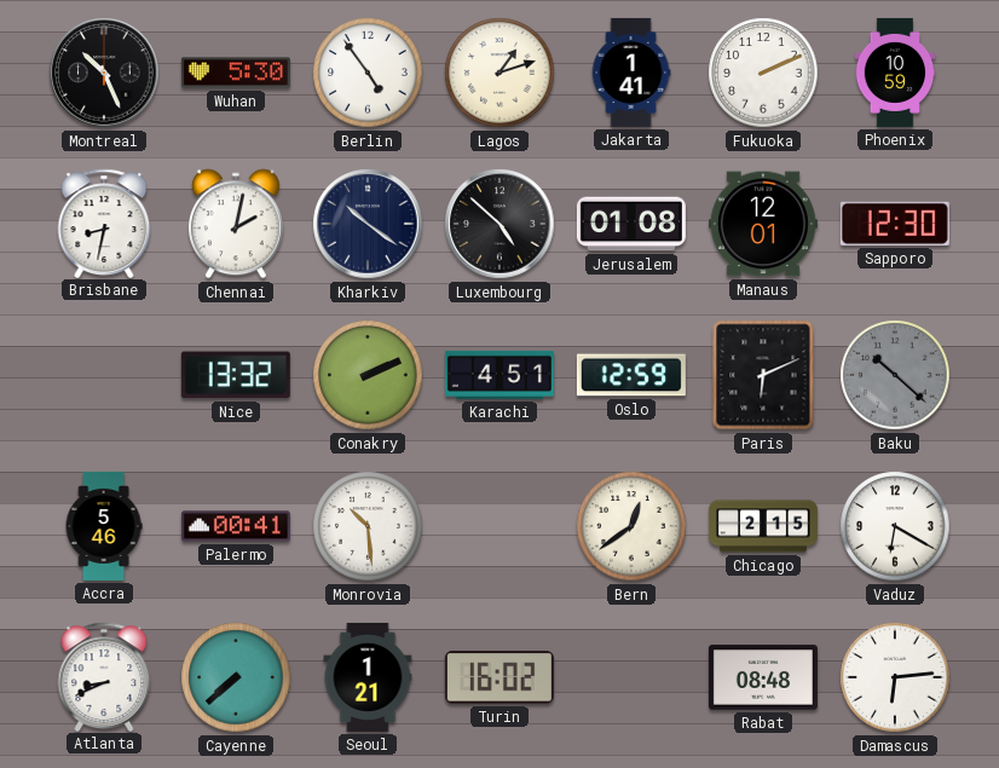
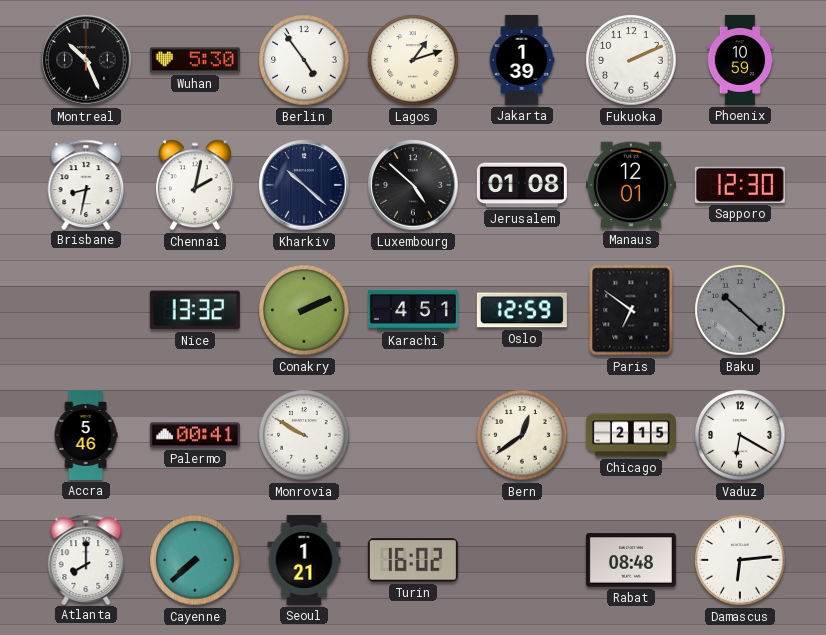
Jakarta: 1:41 -> 1:39 (522, 60)
Kharkiv: 10:21 -> 10:22 (304, 185)
Paris: 6:11 -> 6:51 (631, 310)
Monrovia: 10:29 -> 9:50 (304, 435)
Atlanta: 8:41 -> 8:00 (86, 559)
